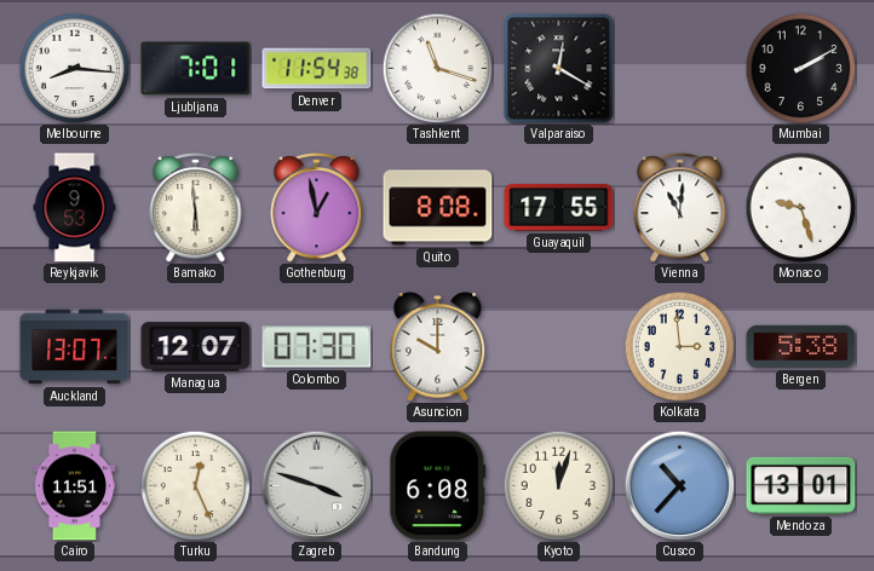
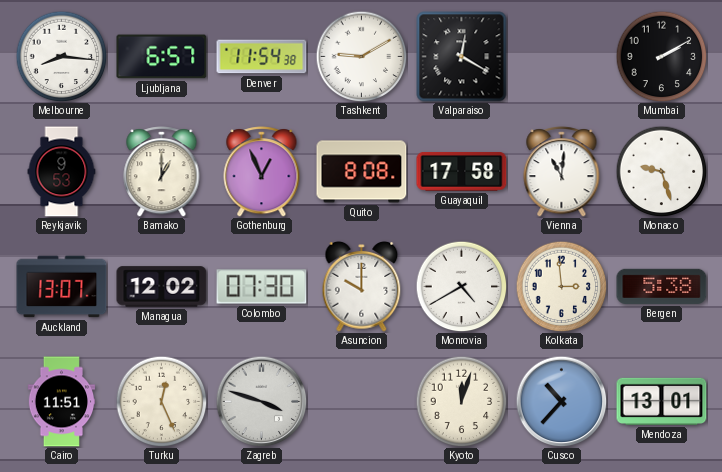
Ljubljana: 7:01 -> 6:57 (162, 57)
Tashkent: 11:18 -> 9:10 (361, 56)
Bamako: 5:59 -> 1:00 (162, 172)
Gothenburg: 12:58 -> 12:56 (262, 172)
Guayaquil: 17:55 -> 17:58 (462, 172)
Managua: 12:07 -> 12:02 (162, 287)
Monrovia: none -> 4:40 (461, 286)
Bandung: 6:08 -> none (438, 486)
